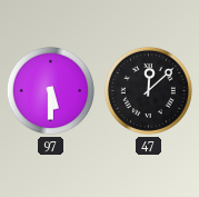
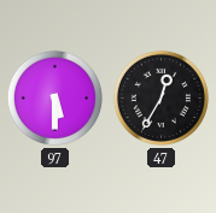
47: 12:08 -> 12:35 (160, 97)
